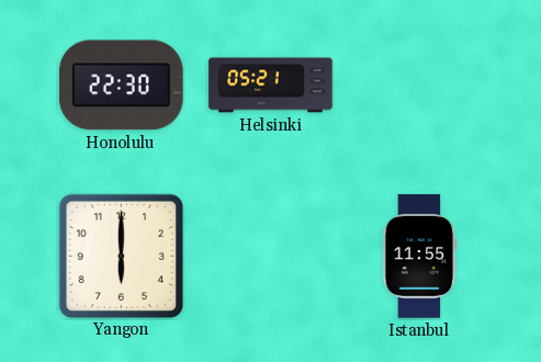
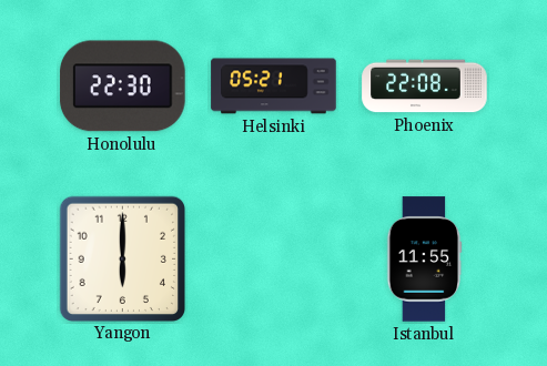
Phoenix: none -> 22:08 (425, 87)
